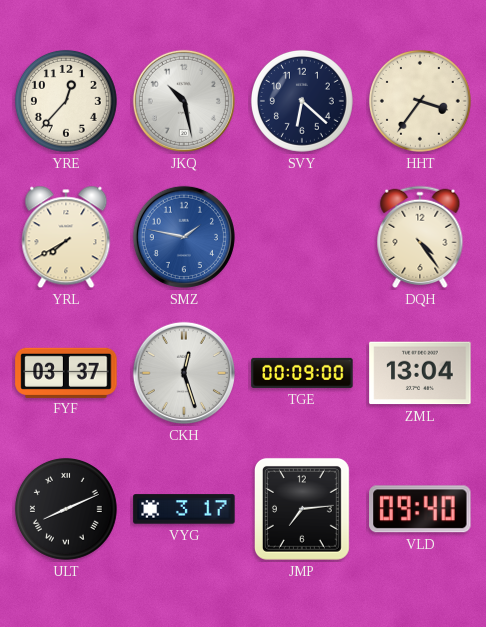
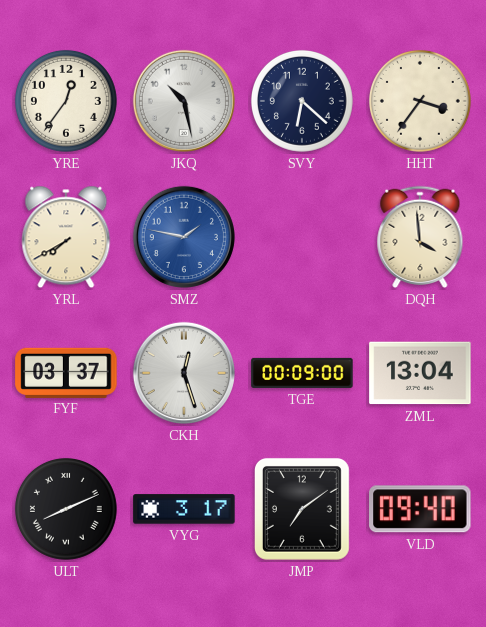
YRE: 12:37 -> 12:36 (66, 101)
DQH: 4:24 -> 3:59 (420, 237)
JMP: 7:14 -> 7:09 (302, 509)
